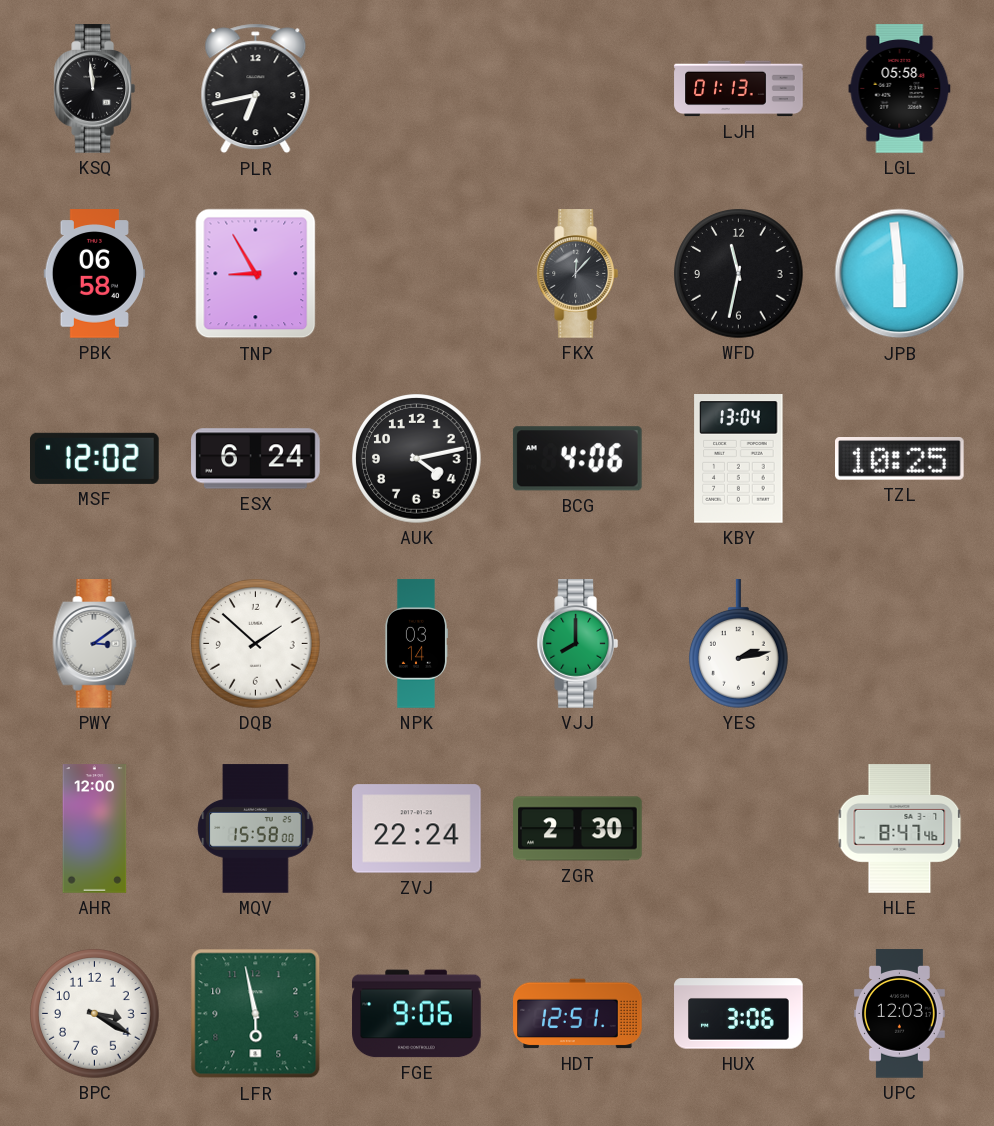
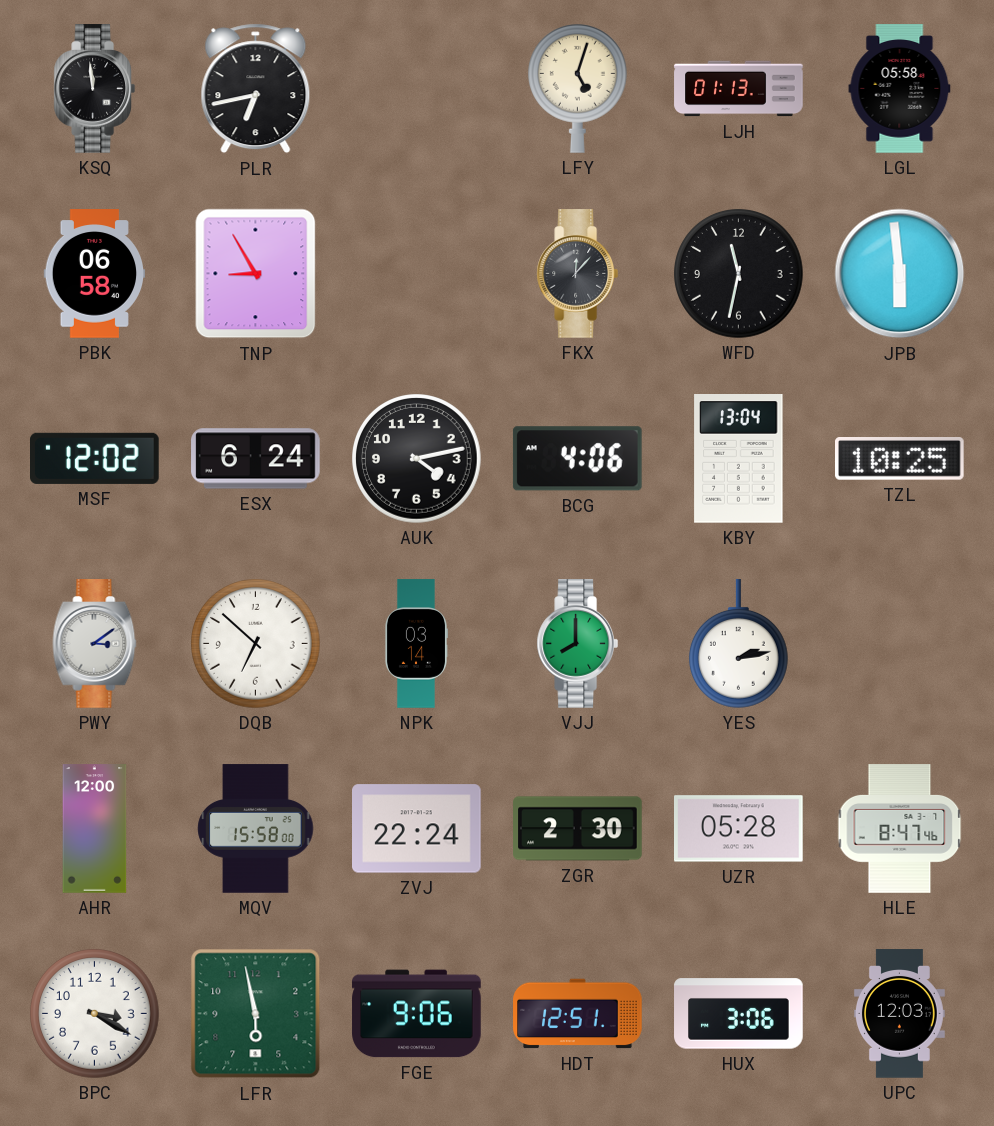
LFY: none -> 5:03 (577, 89)
DQB: 1:52 -> 6:52 (256, 644)
UZR: none -> 05:28 (739, 829)
